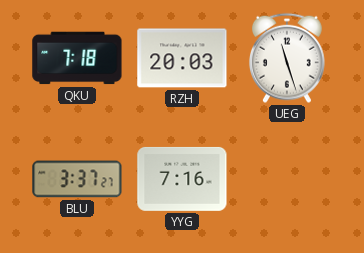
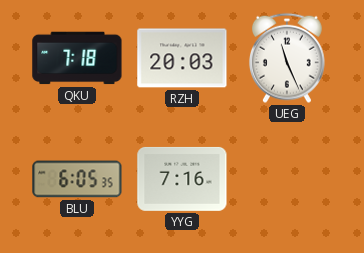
UEG: 11:27 -> 11:26 (287, 58)
BLU: 3:37 -> 6:05 (77, 179)
